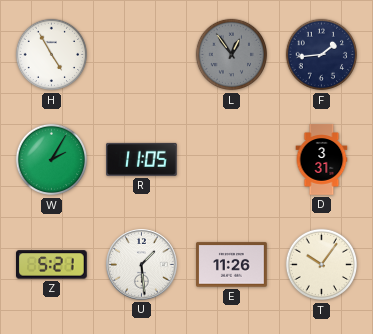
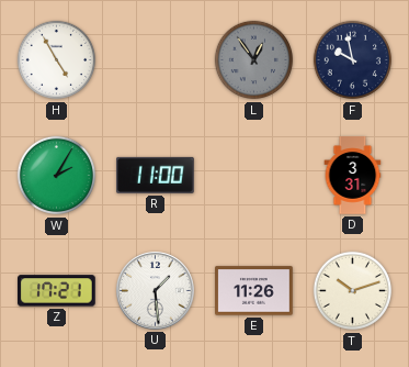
F: 1:44 -> 9:58 (353, 60)
R: 11:05 -> 11:00 (156, 175)
Z: 5:21 -> 17:21 (57, 291)
T: 10:06 -> 10:12 (353, 291)
